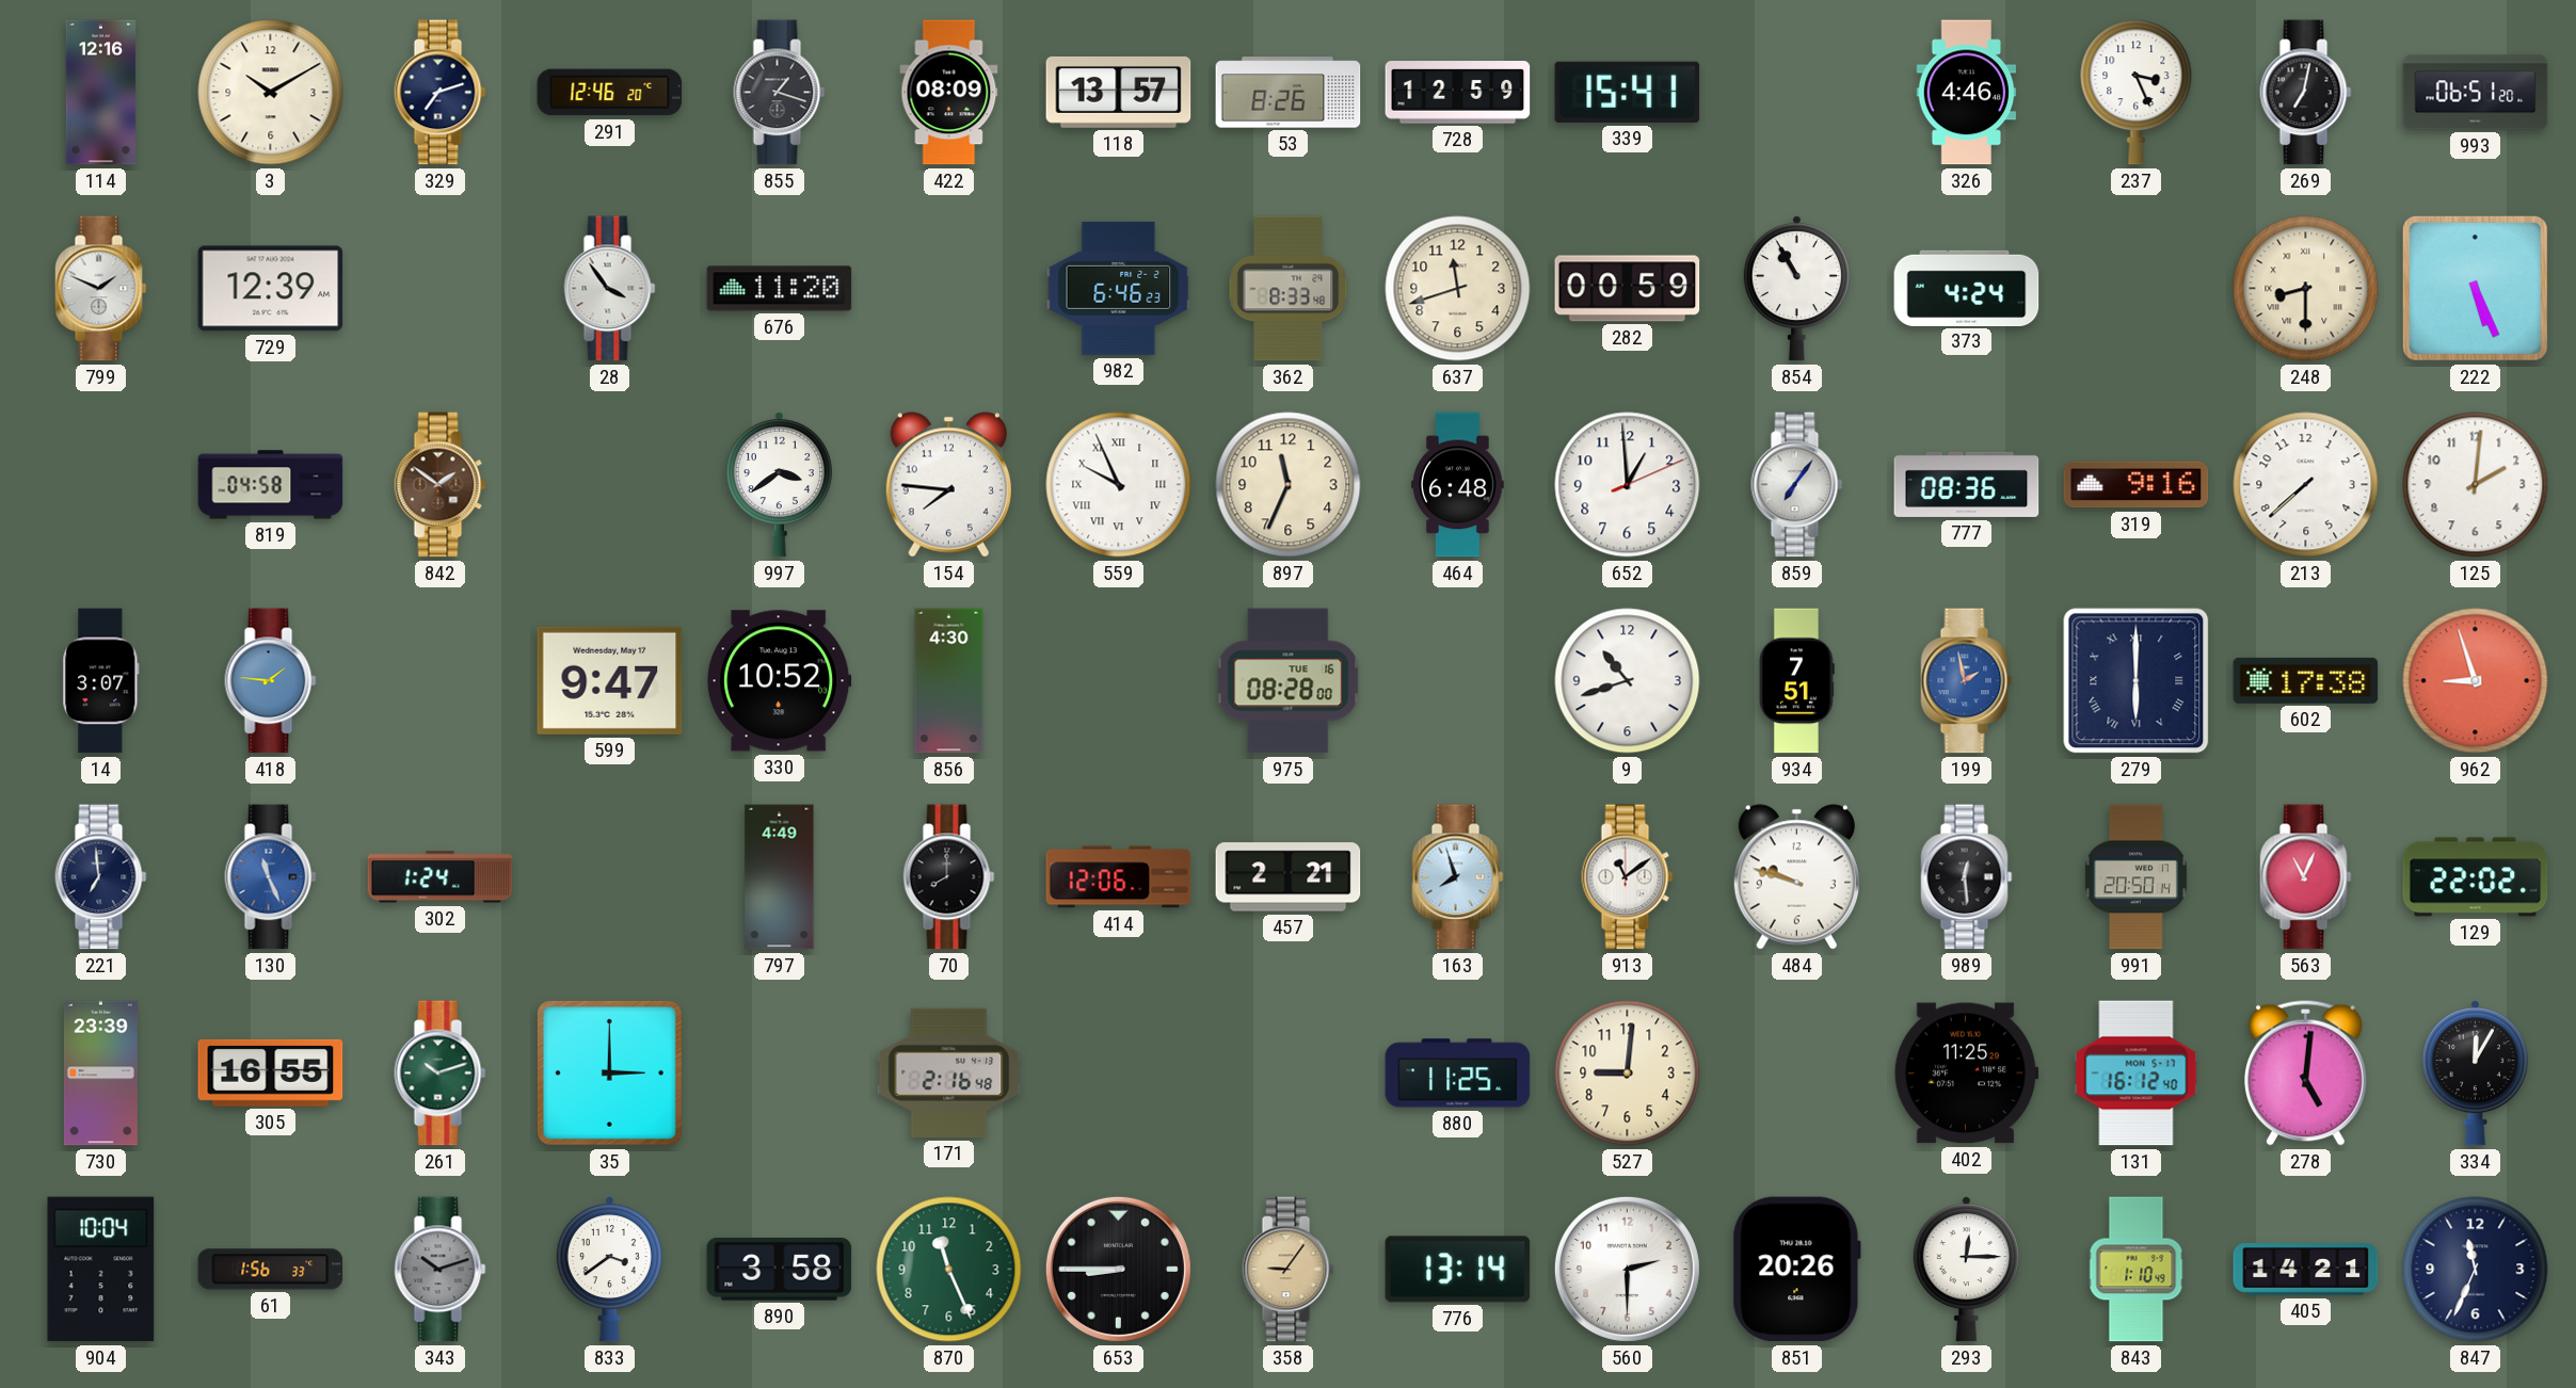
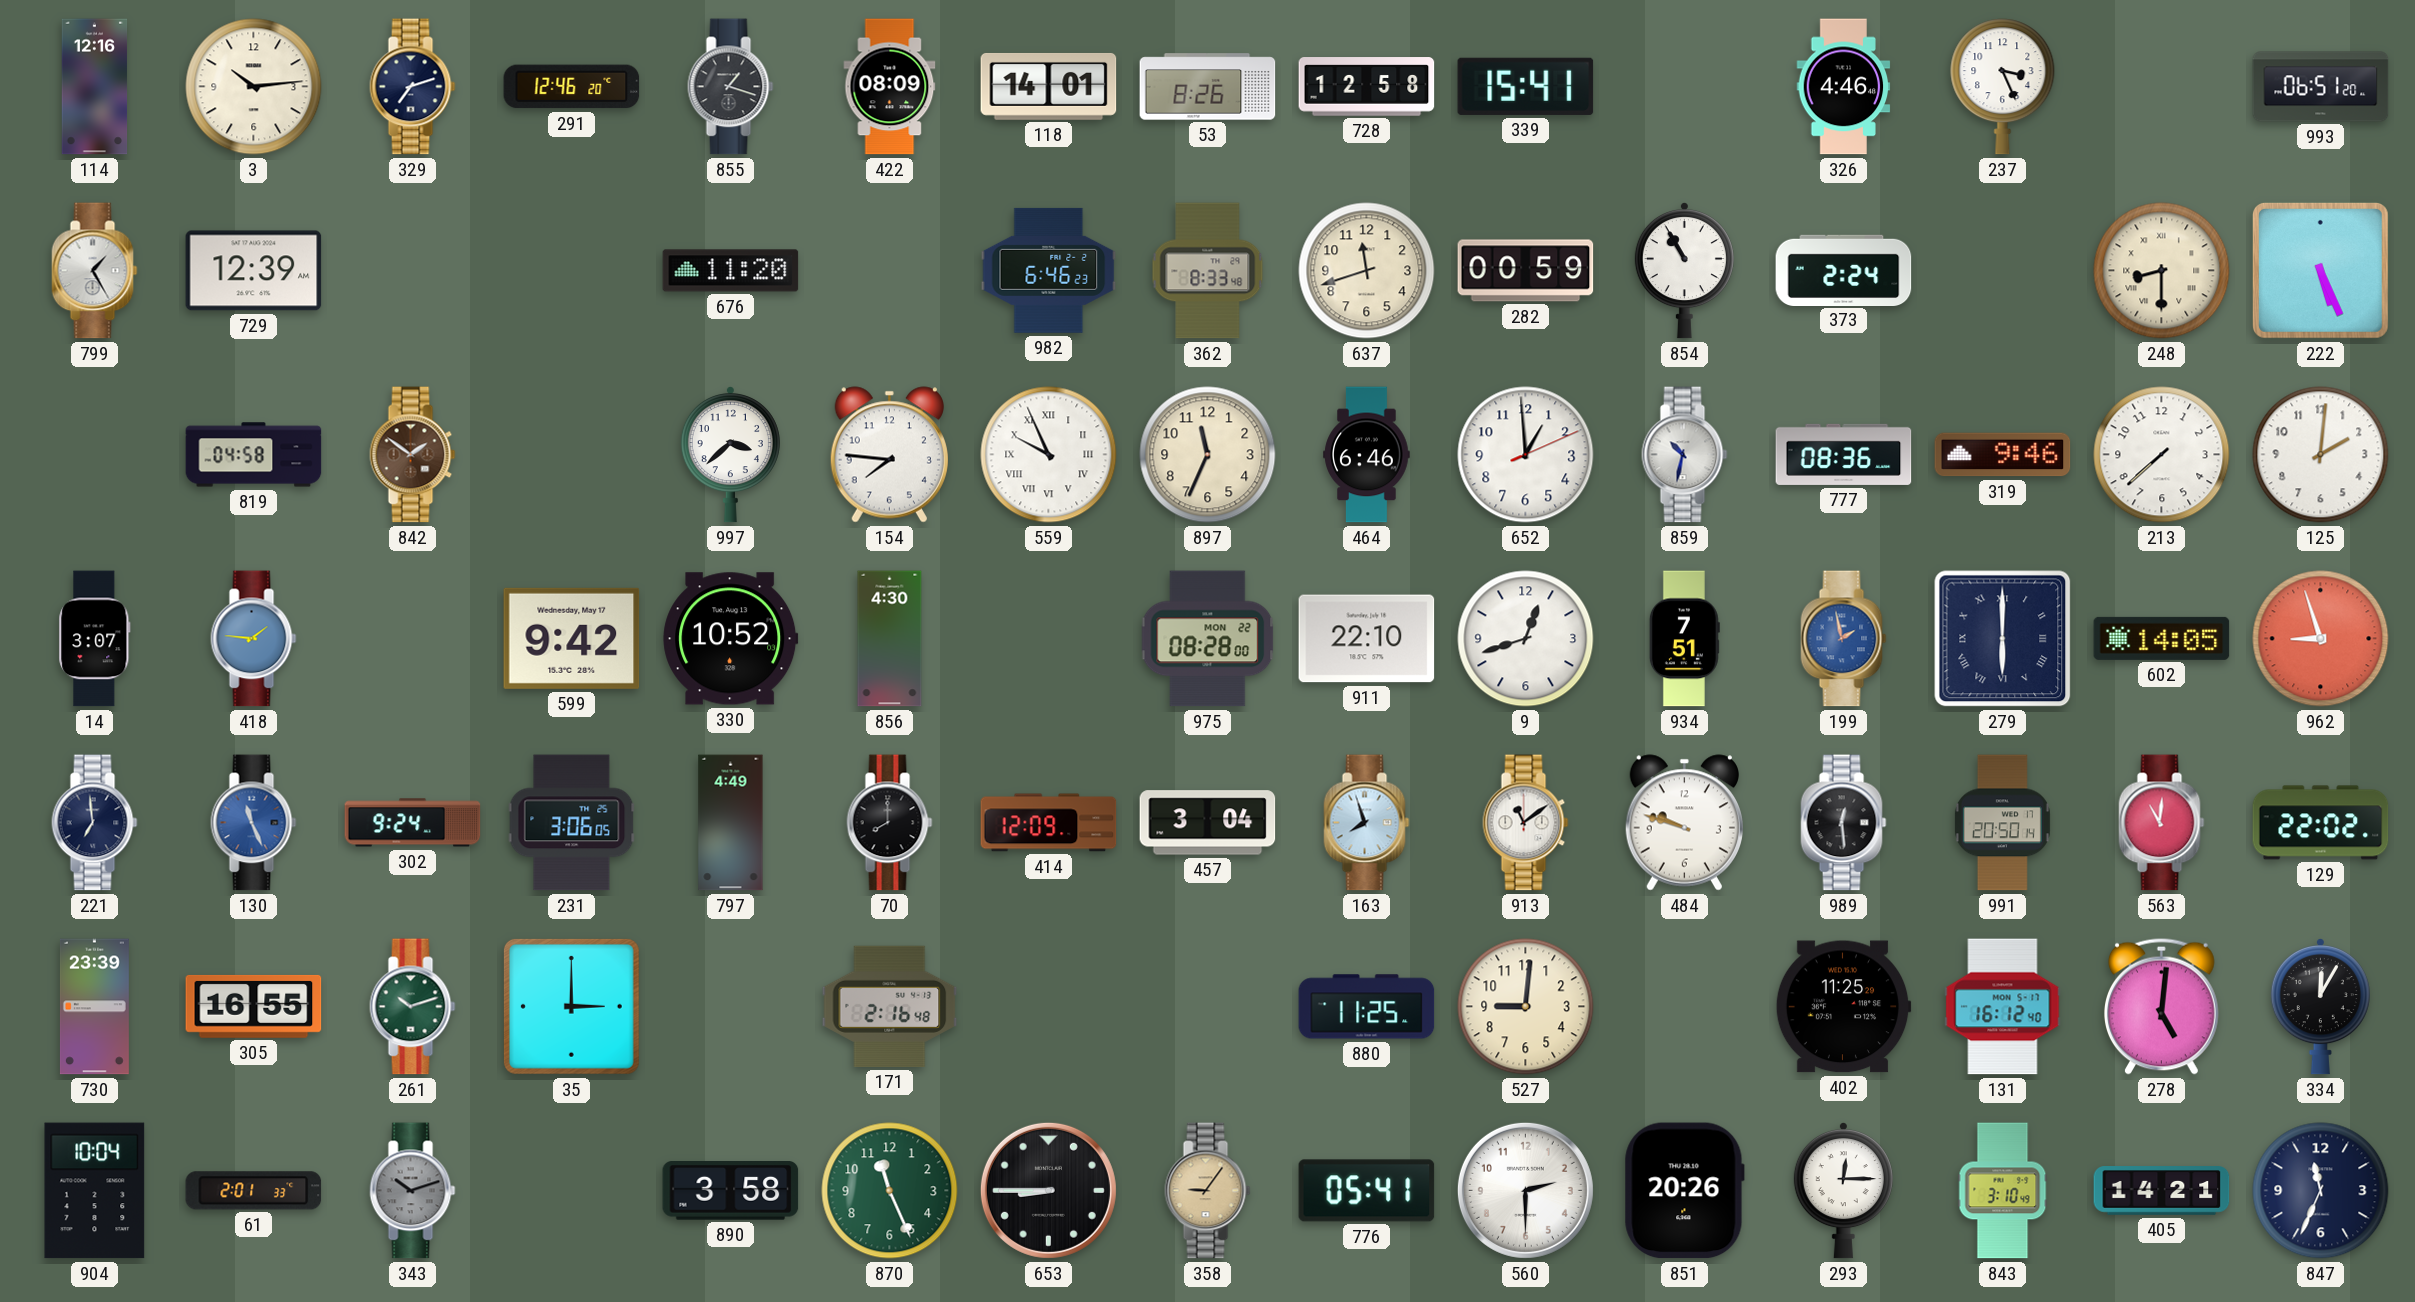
3: 10:10 -> 10:14 (254, 87)
118: 13:57 -> 14:01 (1049, 86)
728: 12:59 -> 12:58 (1367, 87)
269: 7:02 -> none (2306, 93)
799: 1:49 -> 1:25 (95, 271)
28: 3:54 -> none (610, 289)
373: 4:24 -> 2:24 (1844, 270)
997: 3:39 -> 3:38 (730, 455)
464: 6:48 -> 6:46 (1367, 455)
859: 7:06 -> 10:32 (1685, 455)
319: 9:16 -> 9:46 (2003, 455)
599: 9:47 -> 9:42 (572, 638)
975 date: TUE 16 -> MON 22 (1208, 639)
911: none -> 22:10 (1367, 639)
9: 10:42 -> 12:42 (1526, 639)
602: 17:38 -> 14:05 (2162, 638)
302: 1:24 -> 9:24 (413, 823)
231: none -> 3:06 (572, 823)
414: 12:06 -> 12:09 (1049, 823)
457: 2:21 -> 3:04 (1208, 823)
563: 11:04 -> 11:01 (2162, 823)
61: 1:56 -> 2:01 (254, 1191)
833: 3:39 -> none (609, 1270)
776: 13:14 -> 05:41 (1367, 1191)
843: 1:10 -> 3:10 (2003, 1191)
